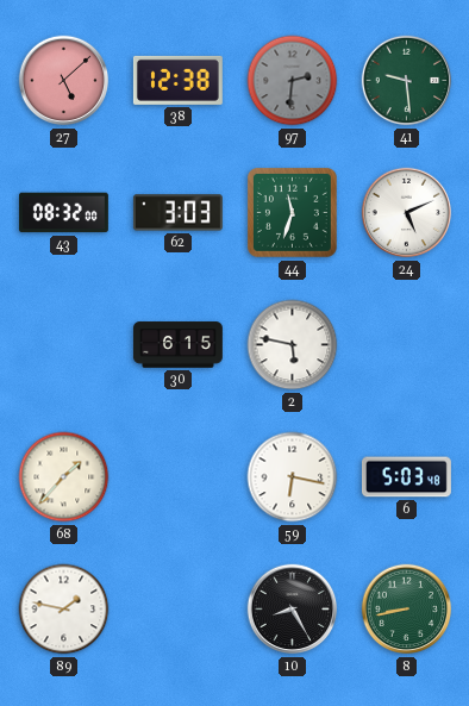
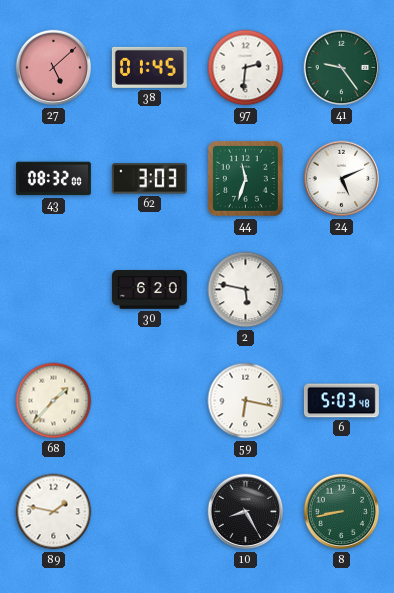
38: 12:38 -> 01:45 (149, 67)
97 dial: grey -> white (246, 68)
41: 9:29 -> 9:24 (342, 68)
30: 6:15 -> 6:20 (149, 290)
